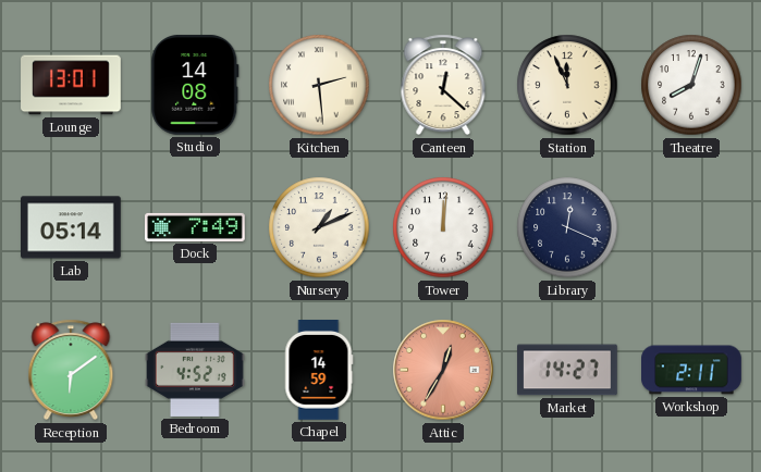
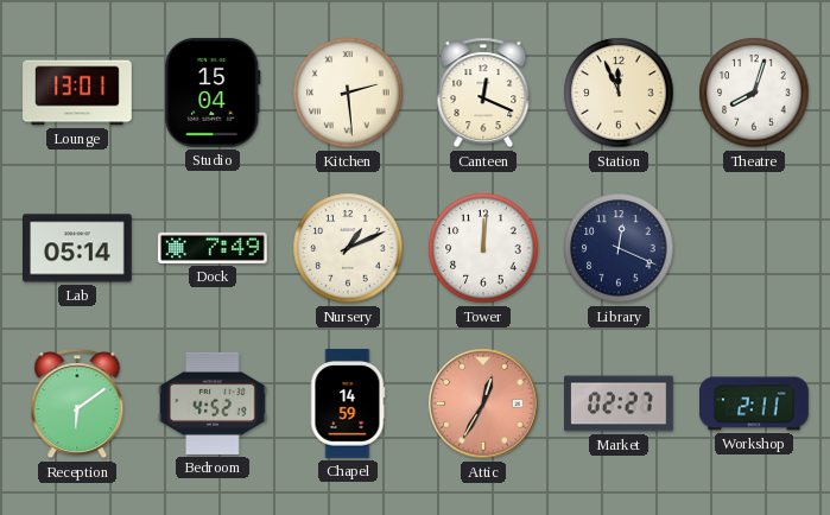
Studio: 14:08 -> 15:04 (213, 93)
Canteen: 12:22 -> 12:19 (483, 93)
Market: 14:27 -> 02:27 (620, 403)
